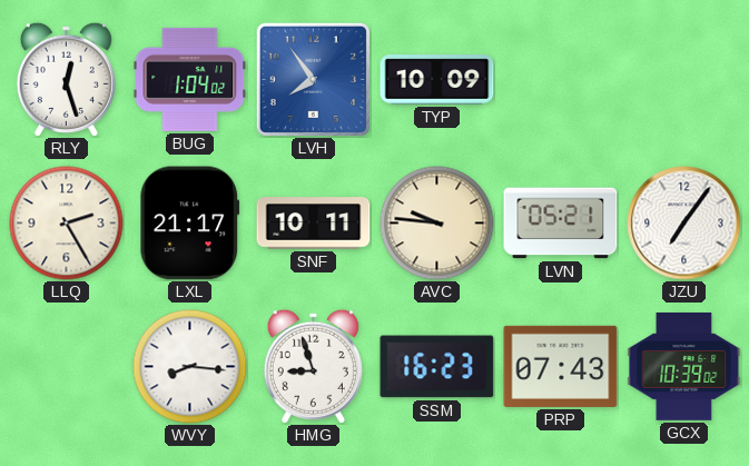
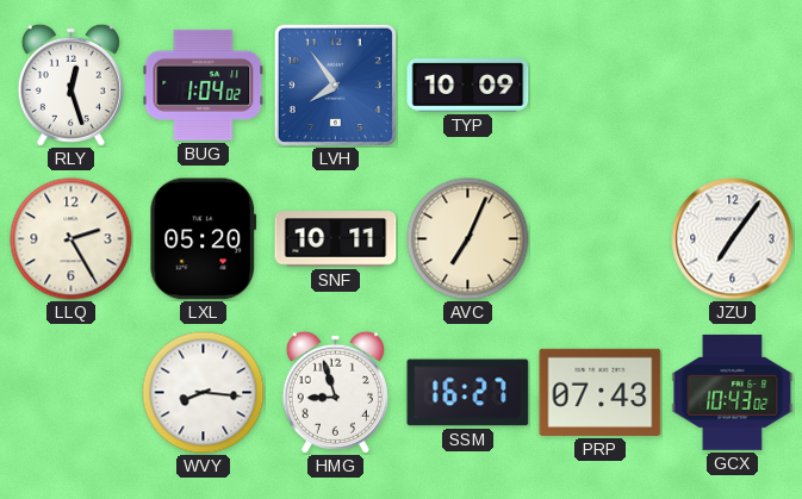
LXL: 21:17 -> 05:20 (204, 239)
AVC: 9:46 -> 7:04 (468, 239)
LVN: 05:21 -> none (561, 224)
SSM: 16:23 -> 16:27 (468, 393)
GCX: 10:39 -> 10:43 (733, 392)
